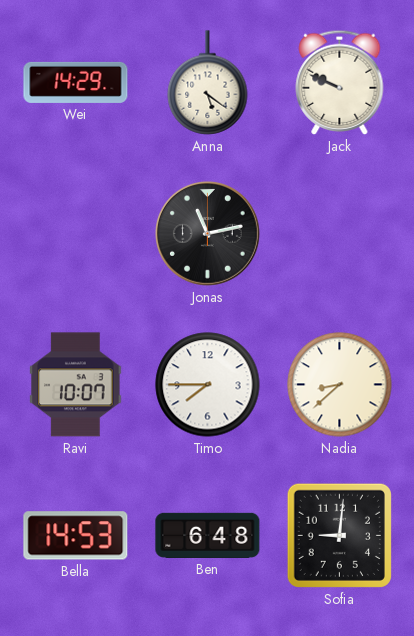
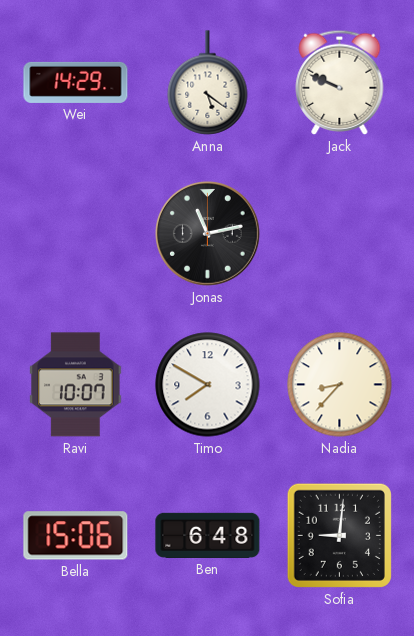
Timo: 7:45 -> 7:50 (208, 385)
Nadia: 8:38 -> 8:37 (340, 385)
Bella: 14:53 -> 15:06 (76, 536)
